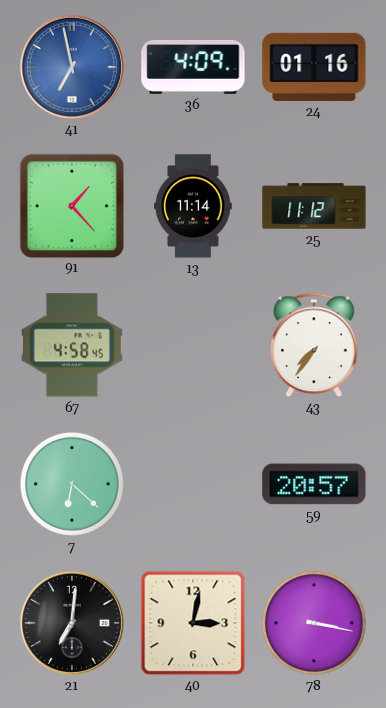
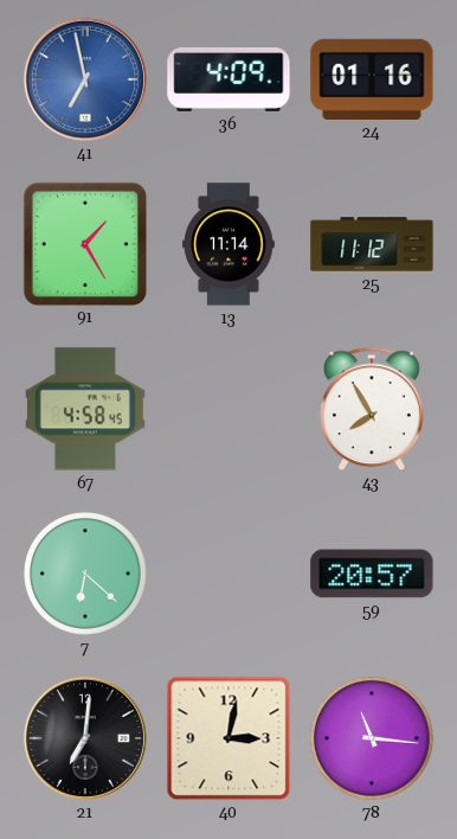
91: 1:23 -> 1:25 (84, 243)
43: 7:36 -> 7:55 (373, 409)
78: 3:17 -> 11:16 (373, 739)
